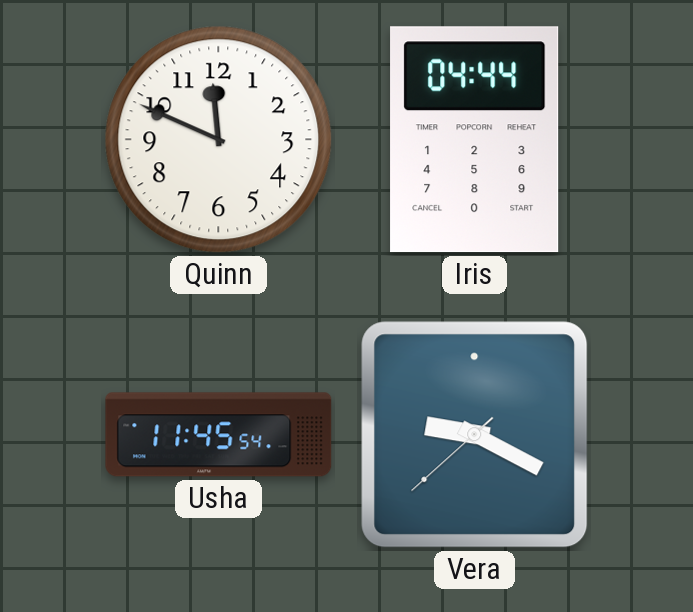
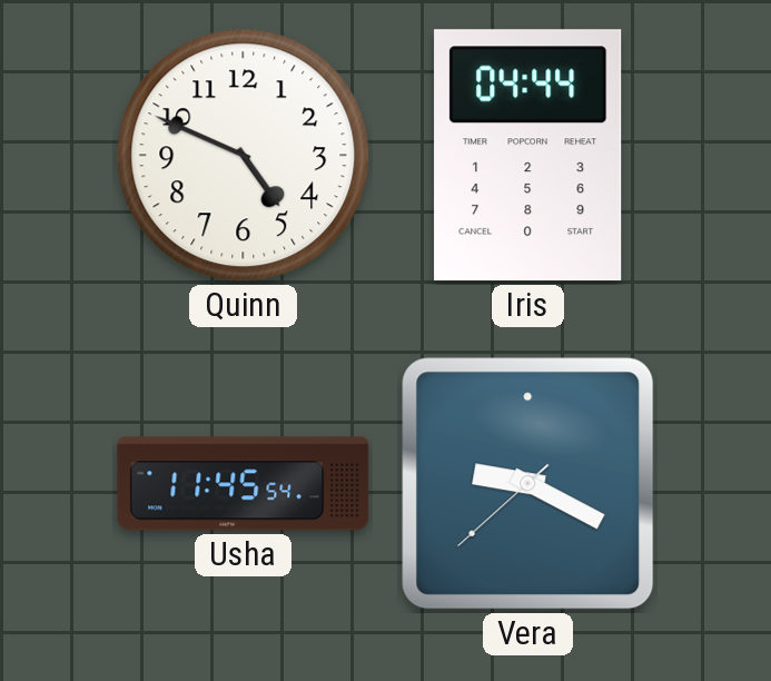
Quinn: 11:49 -> 4:49 (244, 156)
